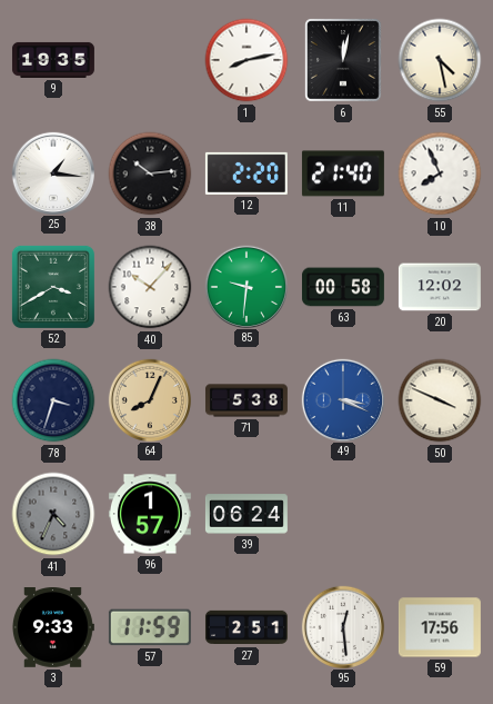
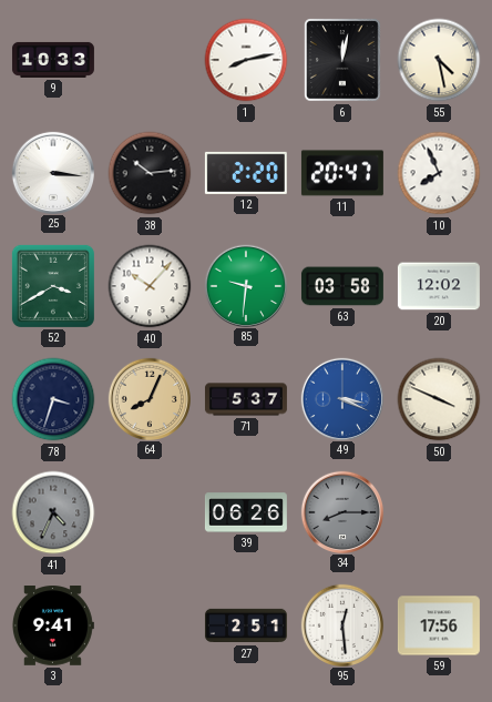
9: 19:35 -> 10:33 (53, 60)
25: 1:16 -> 3:16 (53, 172)
11: 21:40 -> 20:47 (342, 173)
63: 00:58 -> 03:58 (342, 286)
71: 5:38 -> 5:37 (246, 399)
96: 1:57 -> none (150, 514)
39: 06:24 -> 06:26 (246, 512)
34: none -> 8:15 (342, 511)
3: 9:33 -> 9:41 (52, 627)
57: 11:59 -> none (150, 627)
